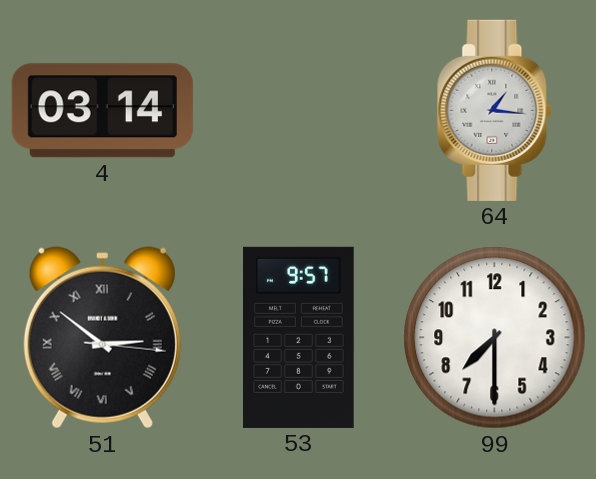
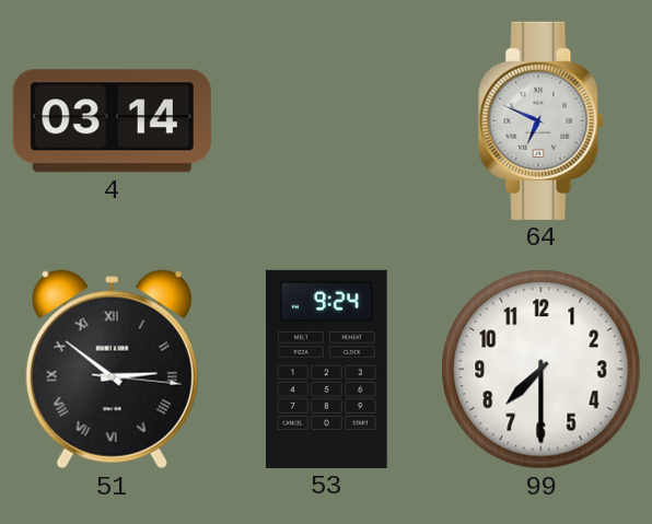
64: 1:16 -> 6:49 (542, 120)
53: 9:57 -> 9:24 (327, 369)
